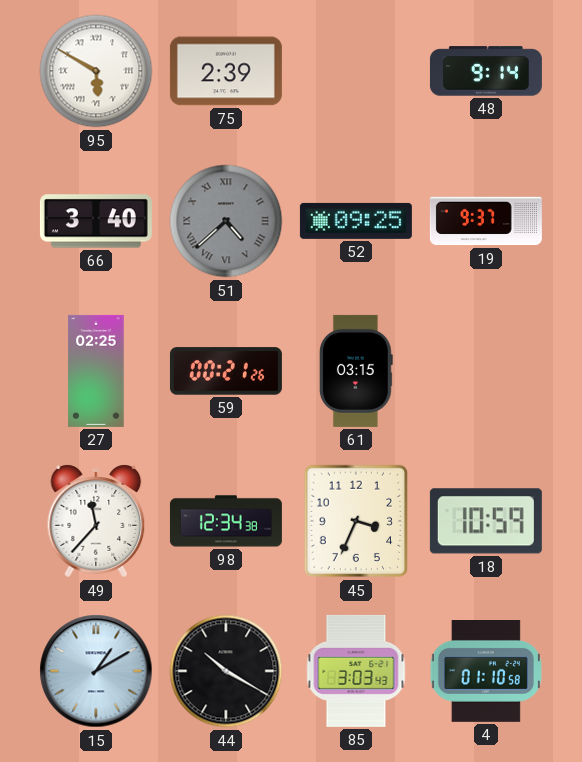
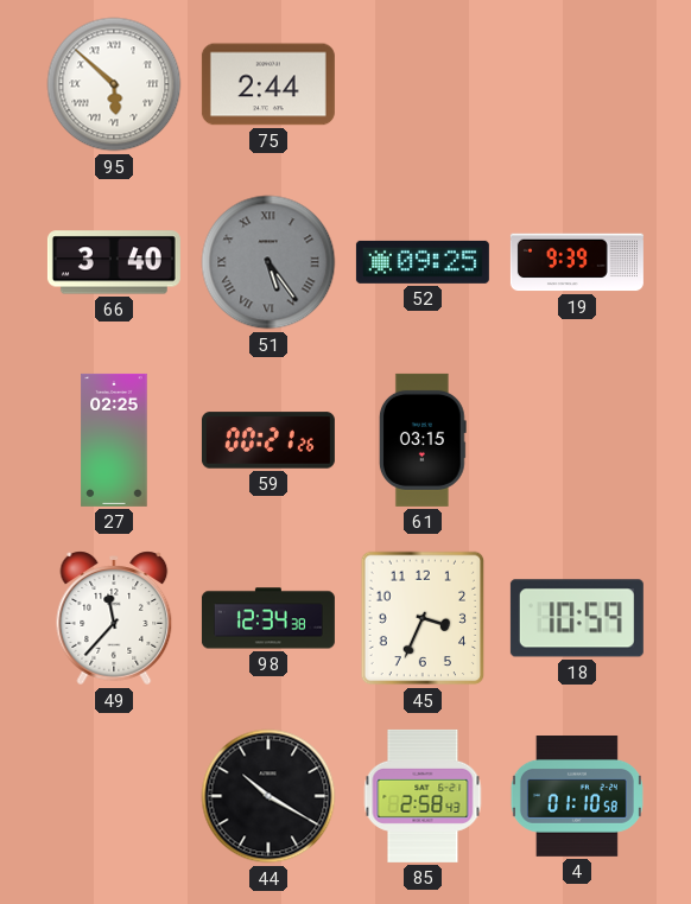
95: 5:50 -> 5:52 (114, 84)
75: 2:39 -> 2:44 (268, 84)
48: 9:14 -> none (486, 71)
51: 4:38 -> 5:24 (268, 262)
19: 9:37 -> 9:39 (577, 262)
15: 1:10 -> none (96, 671)
85: 3:03 -> 2:58 (423, 796)
